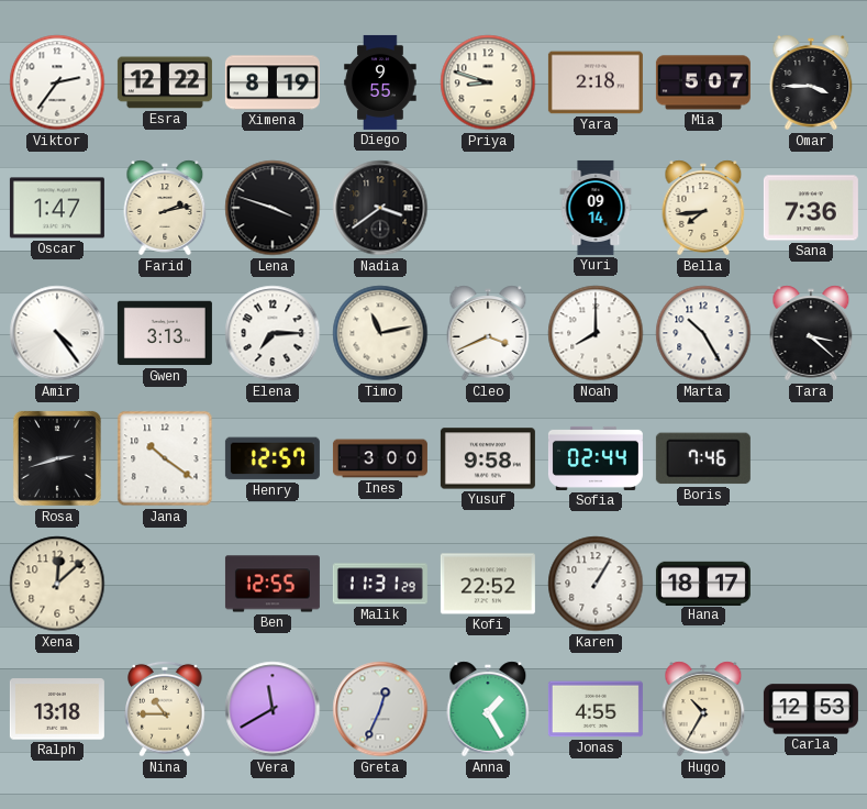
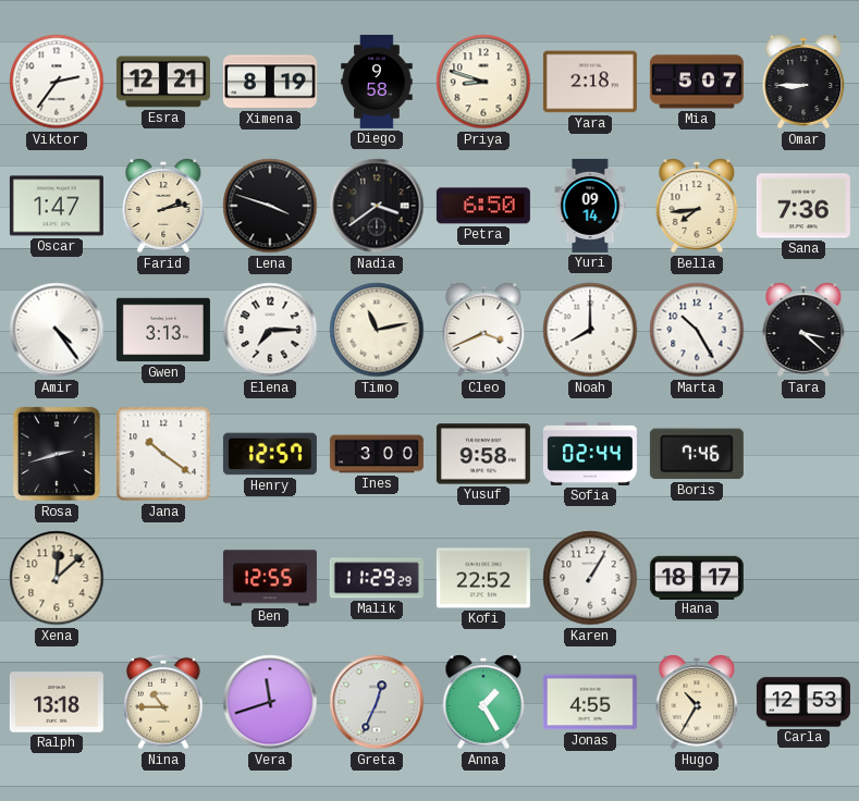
Esra: 12:22 -> 12:21 (163, 82)
Diego: 9:55 -> 9:58 (377, 82)
Omar: 3:45 -> 8:45 (803, 82)
Petra: none -> 6:50 (483, 206)
Malik: 11:31 -> 11:29 (377, 578)
Vera: 11:40 -> 11:42 (270, 702)
